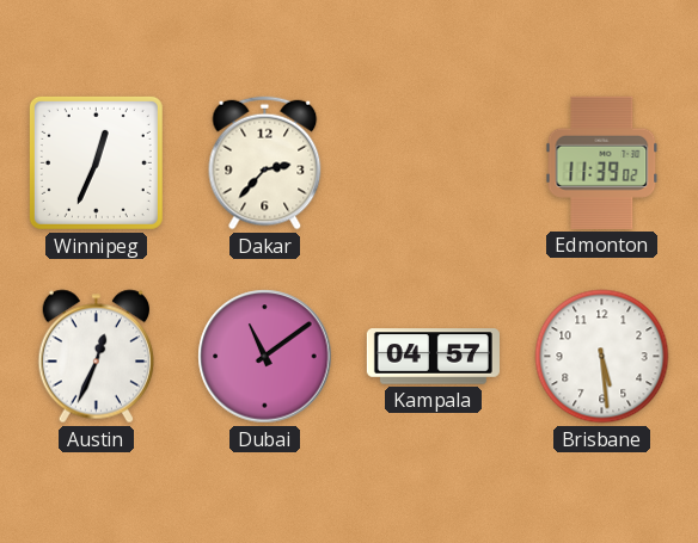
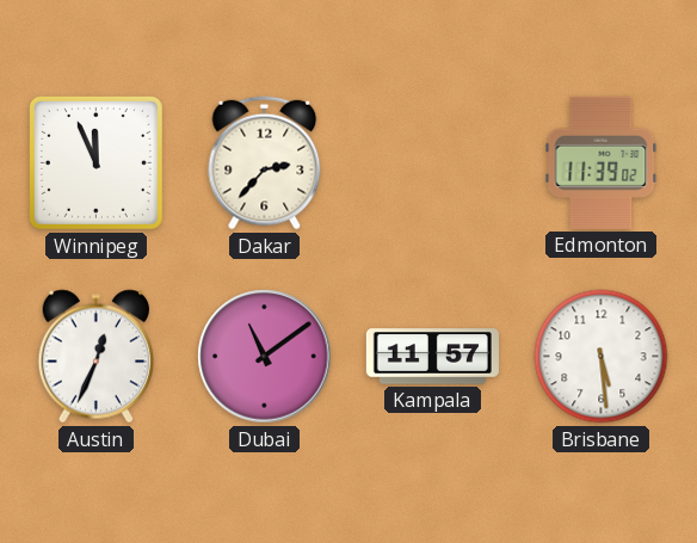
Winnipeg: 12:34 -> 11:56 (95, 162)
Kampala: 04:57 -> 11:57 (432, 357)
